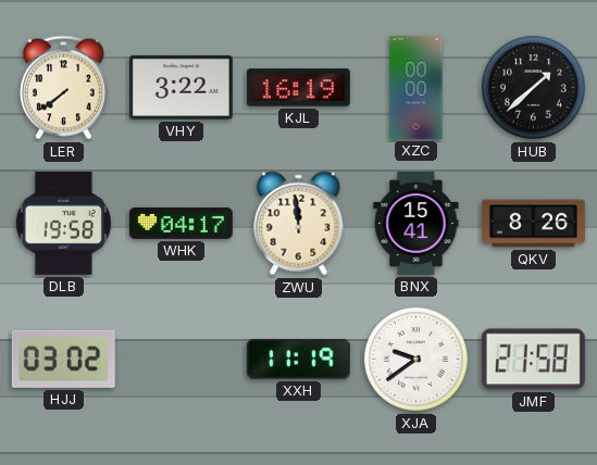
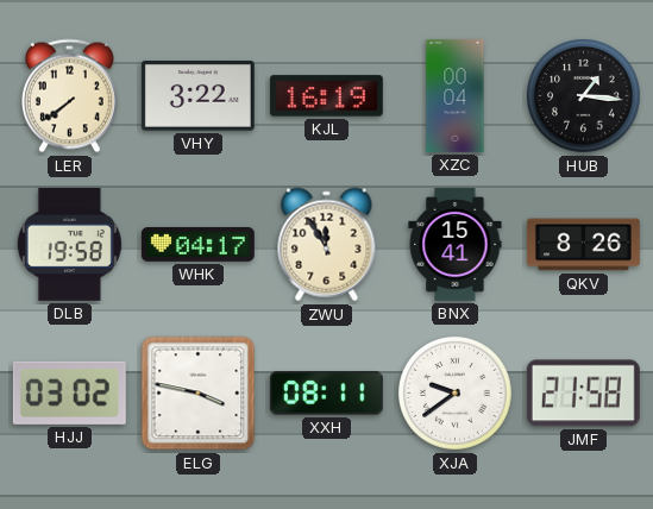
XZC: 00:00 -> 00:04 (456, 96)
HUB: 1:38 -> 1:16 (584, 96)
ZWU: 11:59 -> 11:55 (327, 245)
ELG: none -> 3:47 (199, 394)
XXH: 11:19 -> 08:11 (326, 394)
